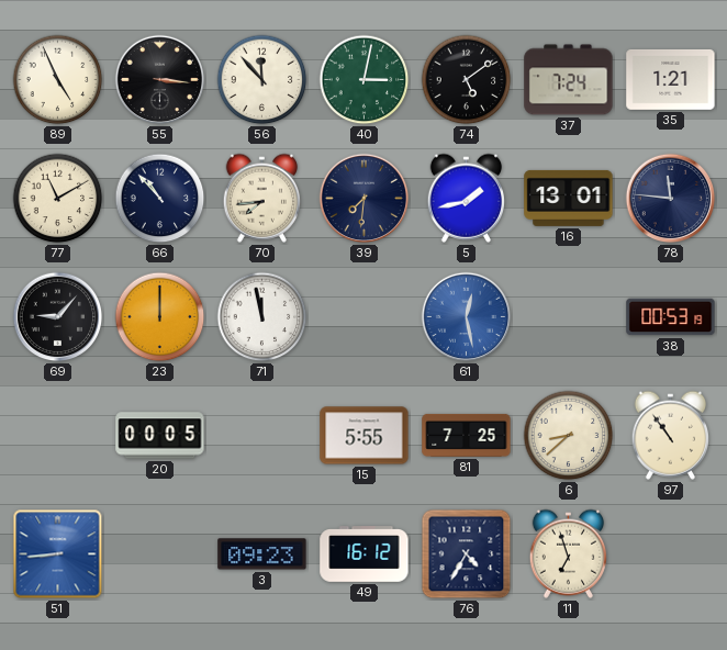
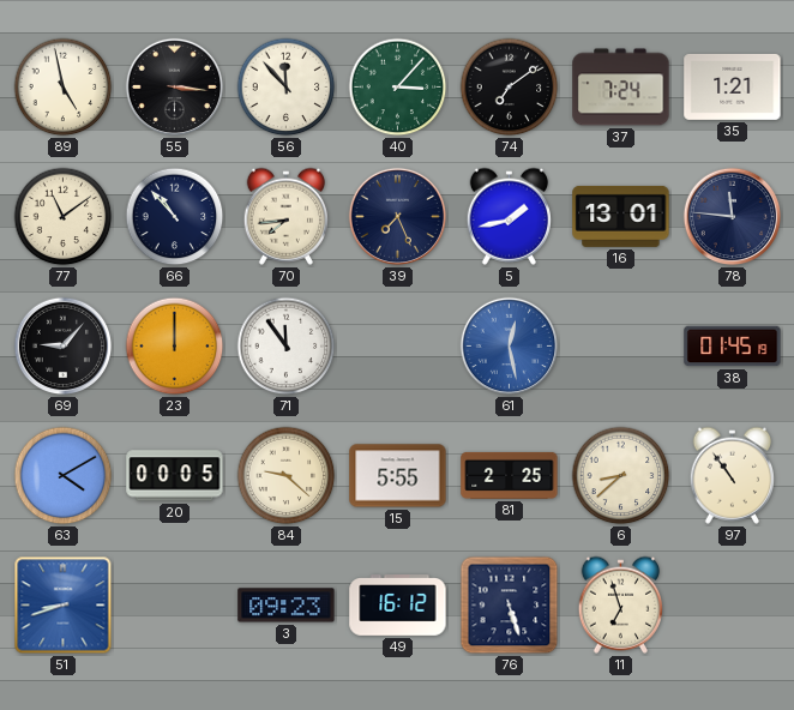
89: 4:56 -> 4:58 (64, 88)
40: 3:02 -> 3:07 (398, 88)
74: 5:09 -> 7:09 (510, 88)
77: 11:10 -> 11:09 (64, 217)
39: 7:31 -> 7:26 (398, 217)
71: 11:58 -> 11:54 (287, 347)
38: 00:53 -> 01:45 (733, 347)
63: none -> 4:10 (64, 476)
84: none -> 9:22 (287, 476)
81: 7:25 -> 2:25 (510, 475)
51: 8:44 -> 8:42 (64, 606)
76: 4:35 -> 5:27 (510, 606)
